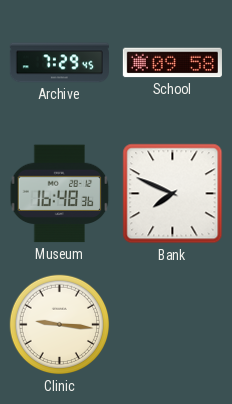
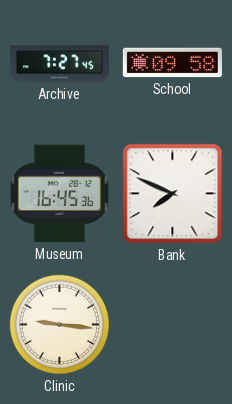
Archive: 7:29 -> 7:27 (59, 63)
Museum: 16:48 -> 16:45 (60, 194)
